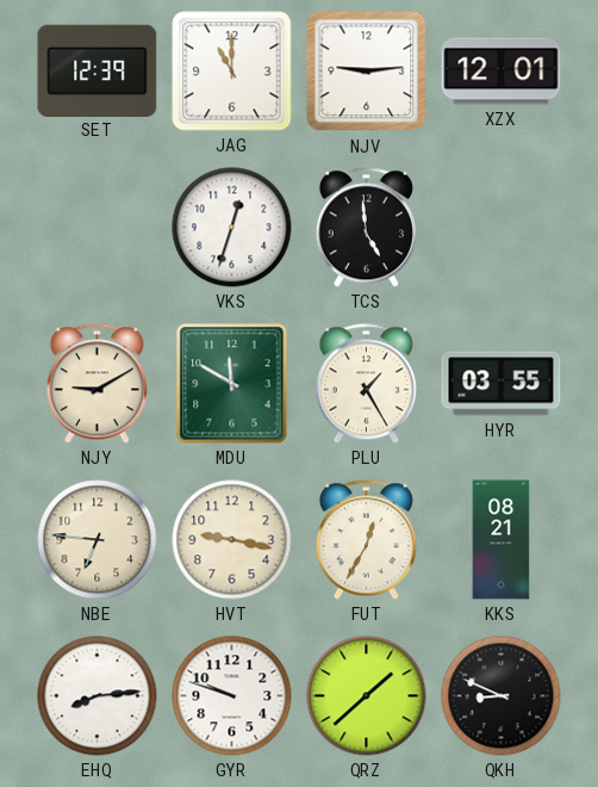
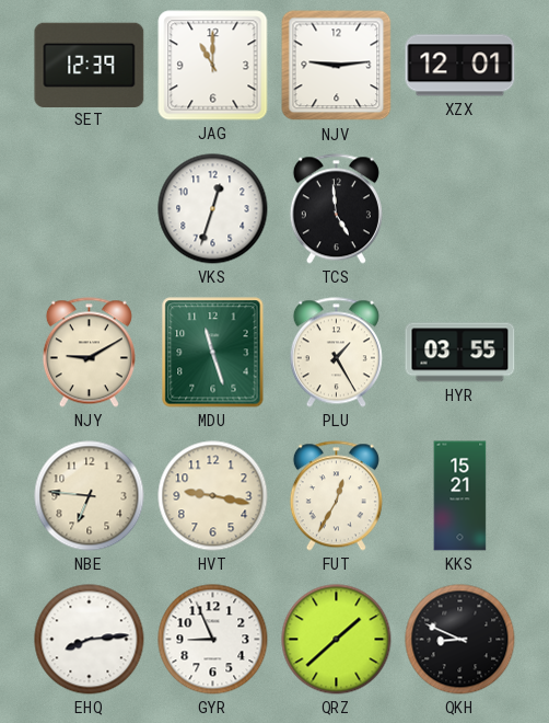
MDU: 11:50 -> 11:27 (213, 353)
KKS: 08:21 -> 15:21 (460, 496)
GYR: 9:48 -> 8:56 (213, 640)
